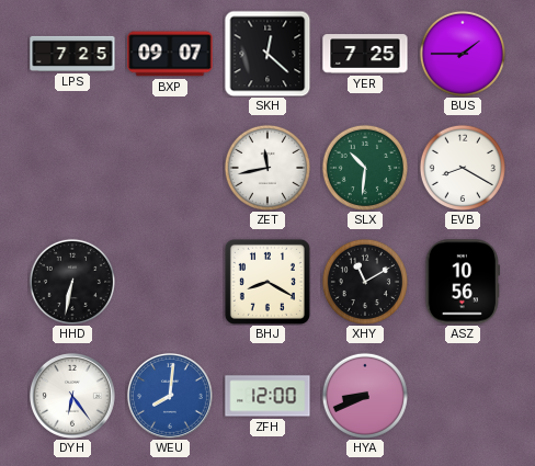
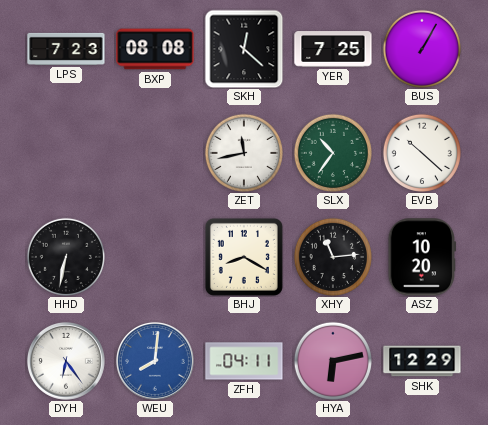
LPS: 7:25 -> 7:23 (66, 49)
BXP: 09:07 -> 08:08 (155, 49)
BUS: 1:45 -> 1:05 (422, 49)
SLX: 10:31 -> 10:36 (333, 153)
EVB: 8:20 -> 10:22 (422, 153)
XHY: 11:10 -> 11:14 (333, 257)
ASZ: 10:56 -> 10:20 (422, 257)
ZFH: 12:00 -> 04:11 (244, 361)
HYA: 8:41 -> 6:13 (333, 361)
SHK: none -> 12:29 (422, 361)
